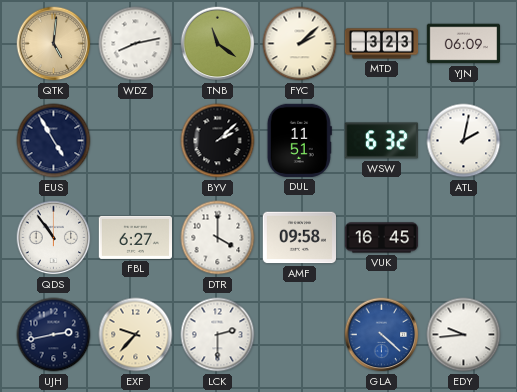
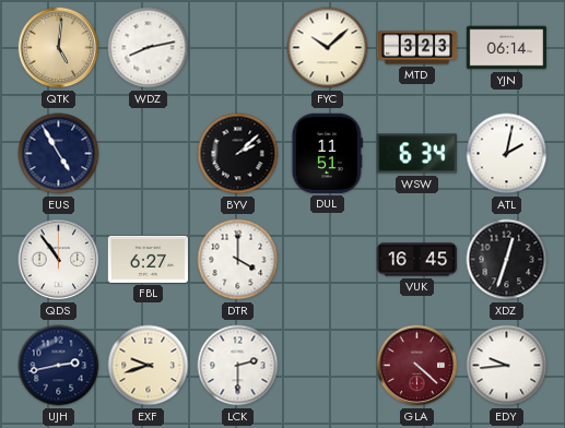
TNB: 11:21 -> none (218, 44)
FYC: 2:08 -> 10:08 (328, 48)
YJN: 06:09 -> 06:14 (506, 48)
WSW: 6:32 -> 6:34 (416, 154)
AMF: 09:58 -> none (299, 238)
XDZ: none -> 12:33 (507, 260)
EXF: 9:37 -> 9:42 (149, 366)
GLA dial: blue -> burgundy (417, 366)
